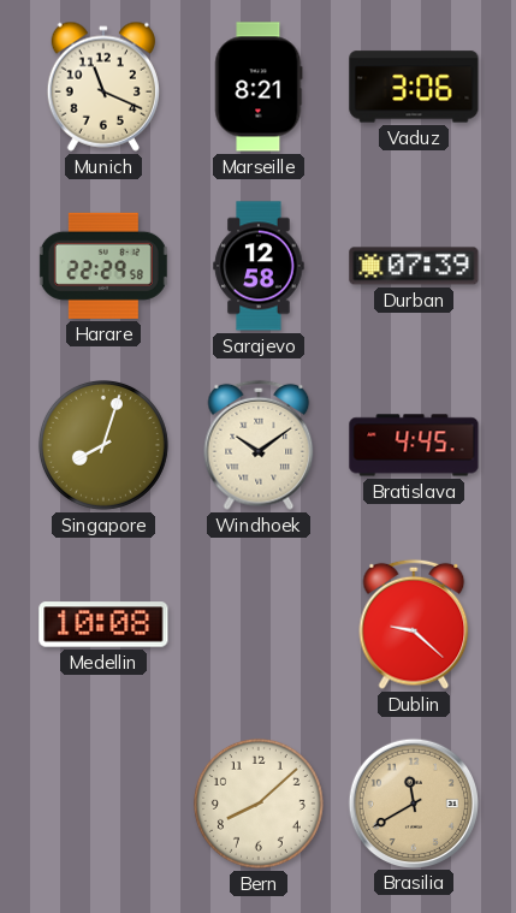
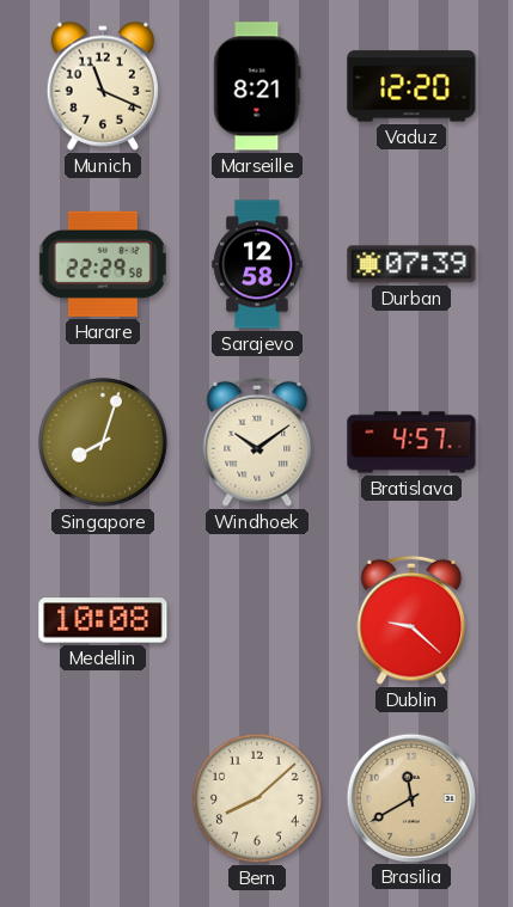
Vaduz: 3:06 -> 12:20 (411, 86)
Bratislava: 4:45 -> 4:57 (411, 442)
